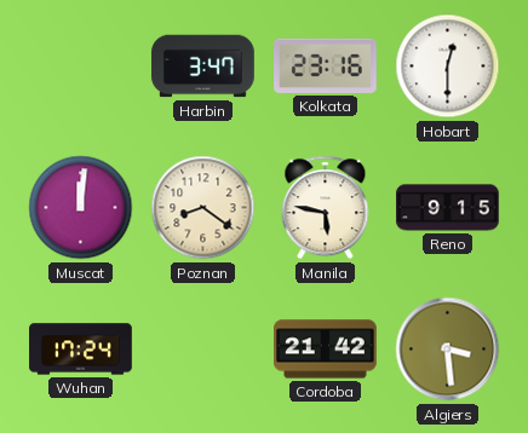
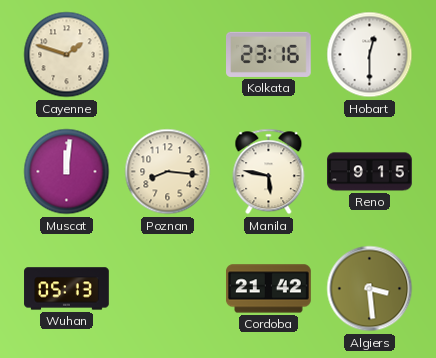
Cayenne: none -> 1:48 (67, 55)
Harbin: 3:47 -> none (203, 67)
Poznan: 8:21 -> 8:16 (168, 172)
Wuhan: 17:24 -> 05:13 (67, 289)
